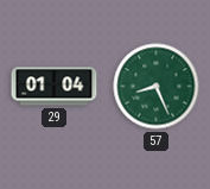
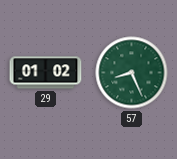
29: 01:04 -> 01:02 (46, 73)
